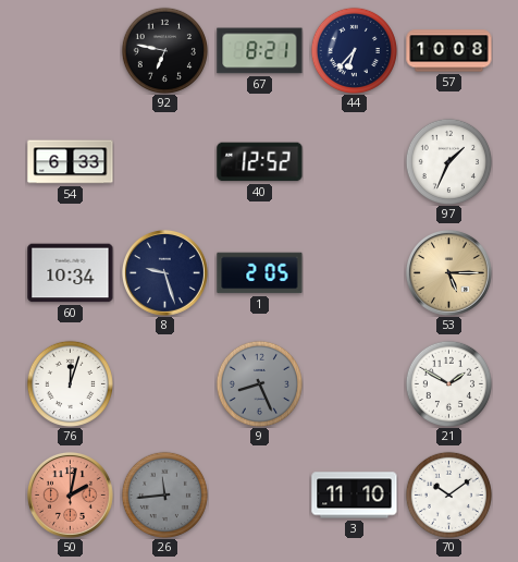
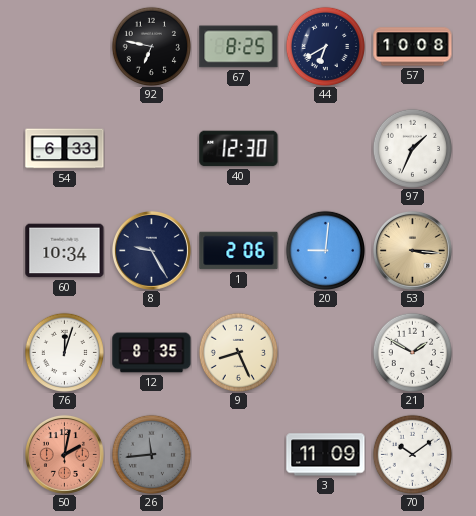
67: 8:21 -> 8:25 (239, 47)
44: 6:37 -> 6:40 (325, 46)
40: 12:52 -> 12:30 (239, 149)
8: 9:27 -> 9:25 (151, 250)
1: 2:05 -> 2:06 (239, 251)
20: none -> 9:01 (325, 250)
53: 5:15 -> 3:16 (412, 250)
12: none -> 8:35 (152, 353)
9 dial: grey -> cream (238, 352)
3: 11:10 -> 11:09 (326, 455)
